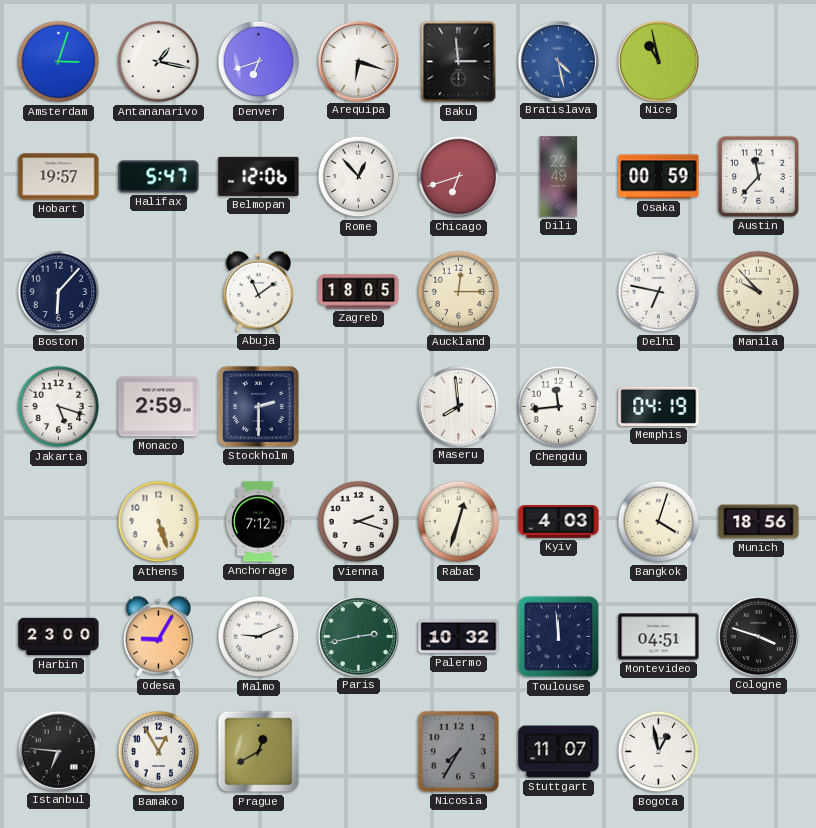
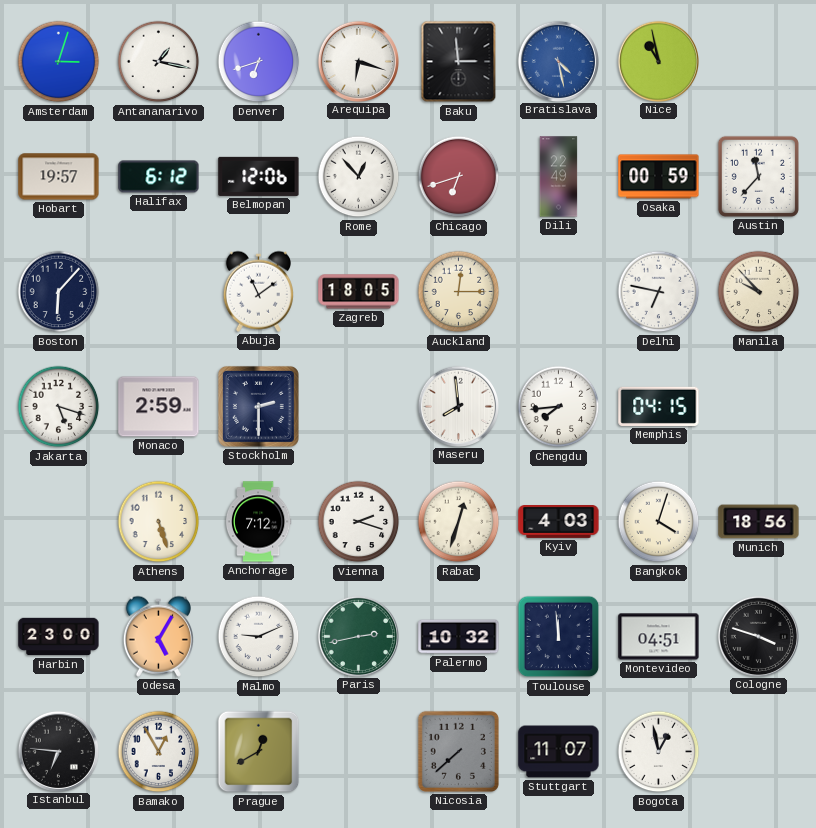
Halifax: 5:47 -> 6:12 (159, 177)
Chengdu: 11:44 -> 7:44 (559, 407)
Memphis: 04:19 -> 04:15 (659, 406)
Odesa: 9:05 -> 5:05 (158, 636)
Nicosia: 7:35 -> 7:38 (458, 751)
